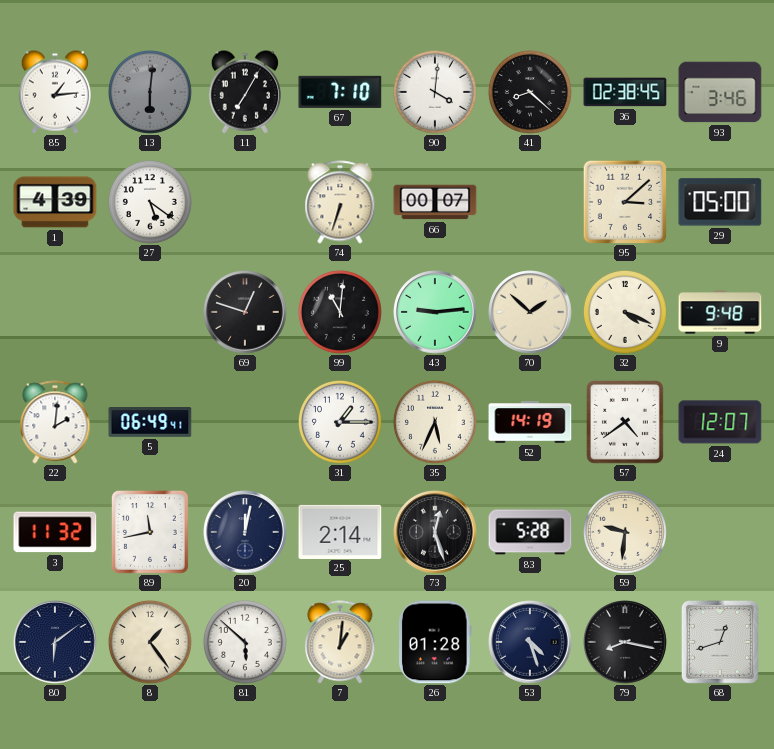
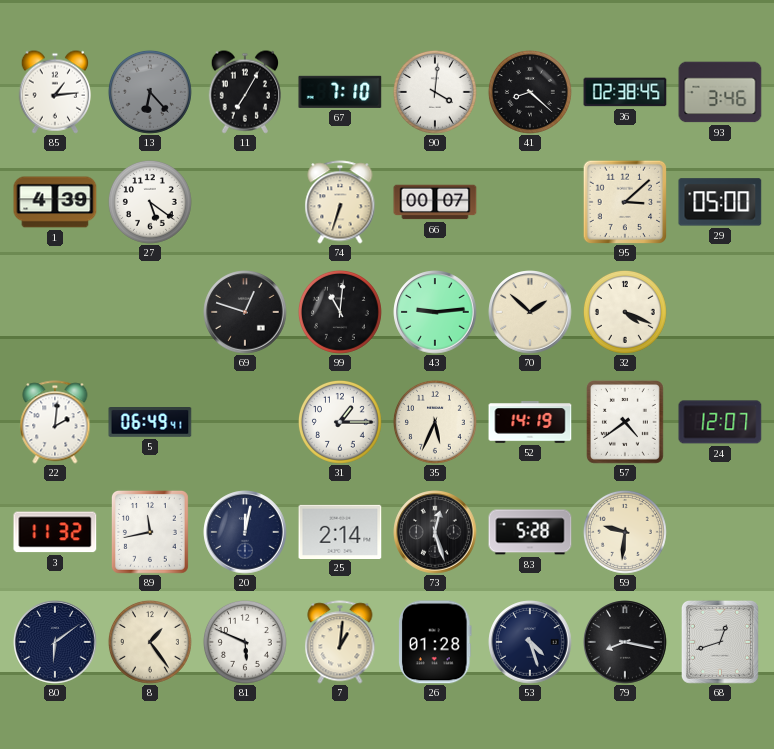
13: 6:01 -> 6:23 (150, 92)
9: 9:48 -> none (720, 312)
81: 5:52 -> 5:49 (245, 642)
